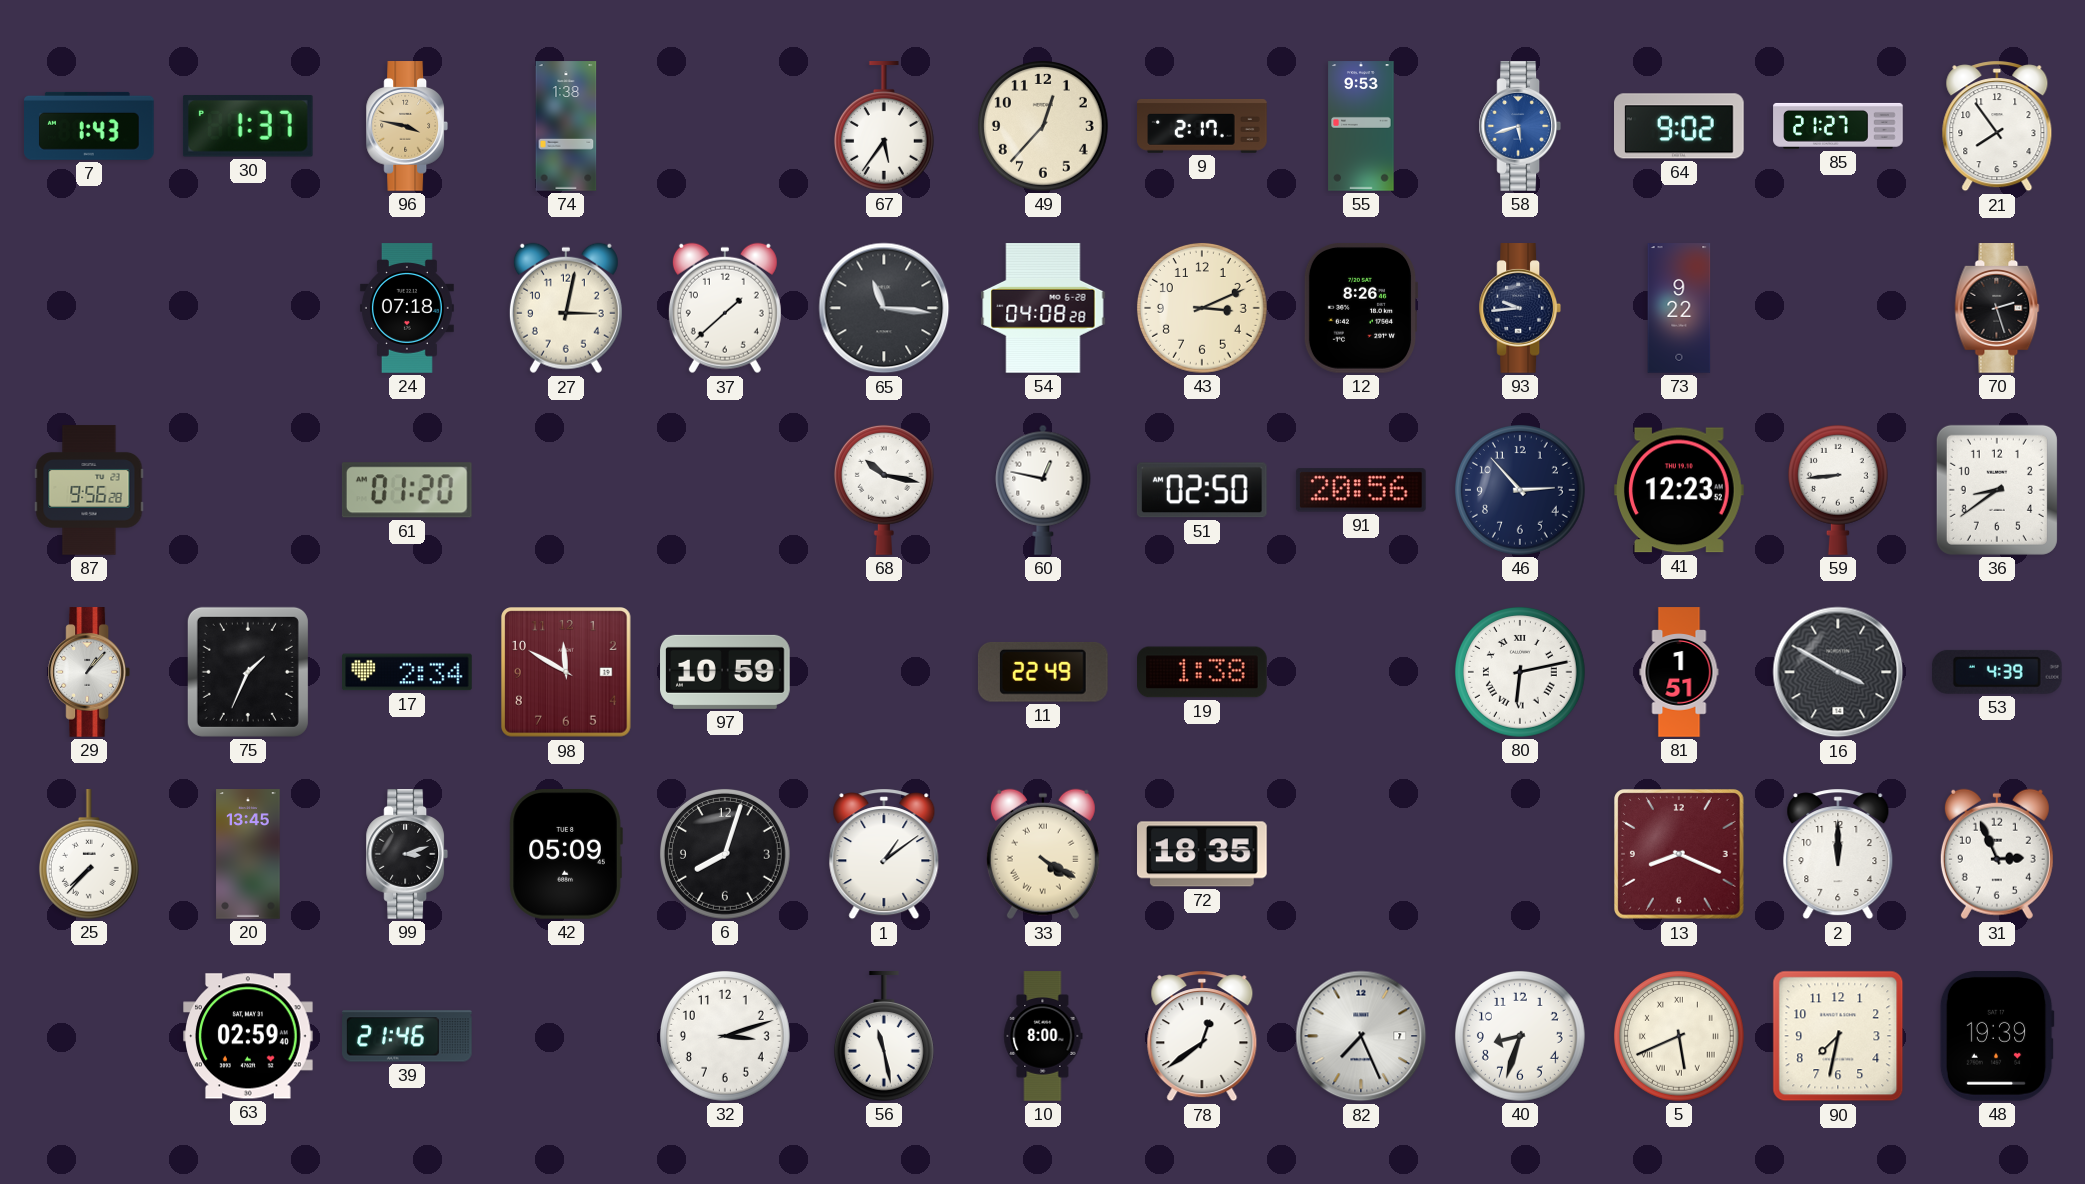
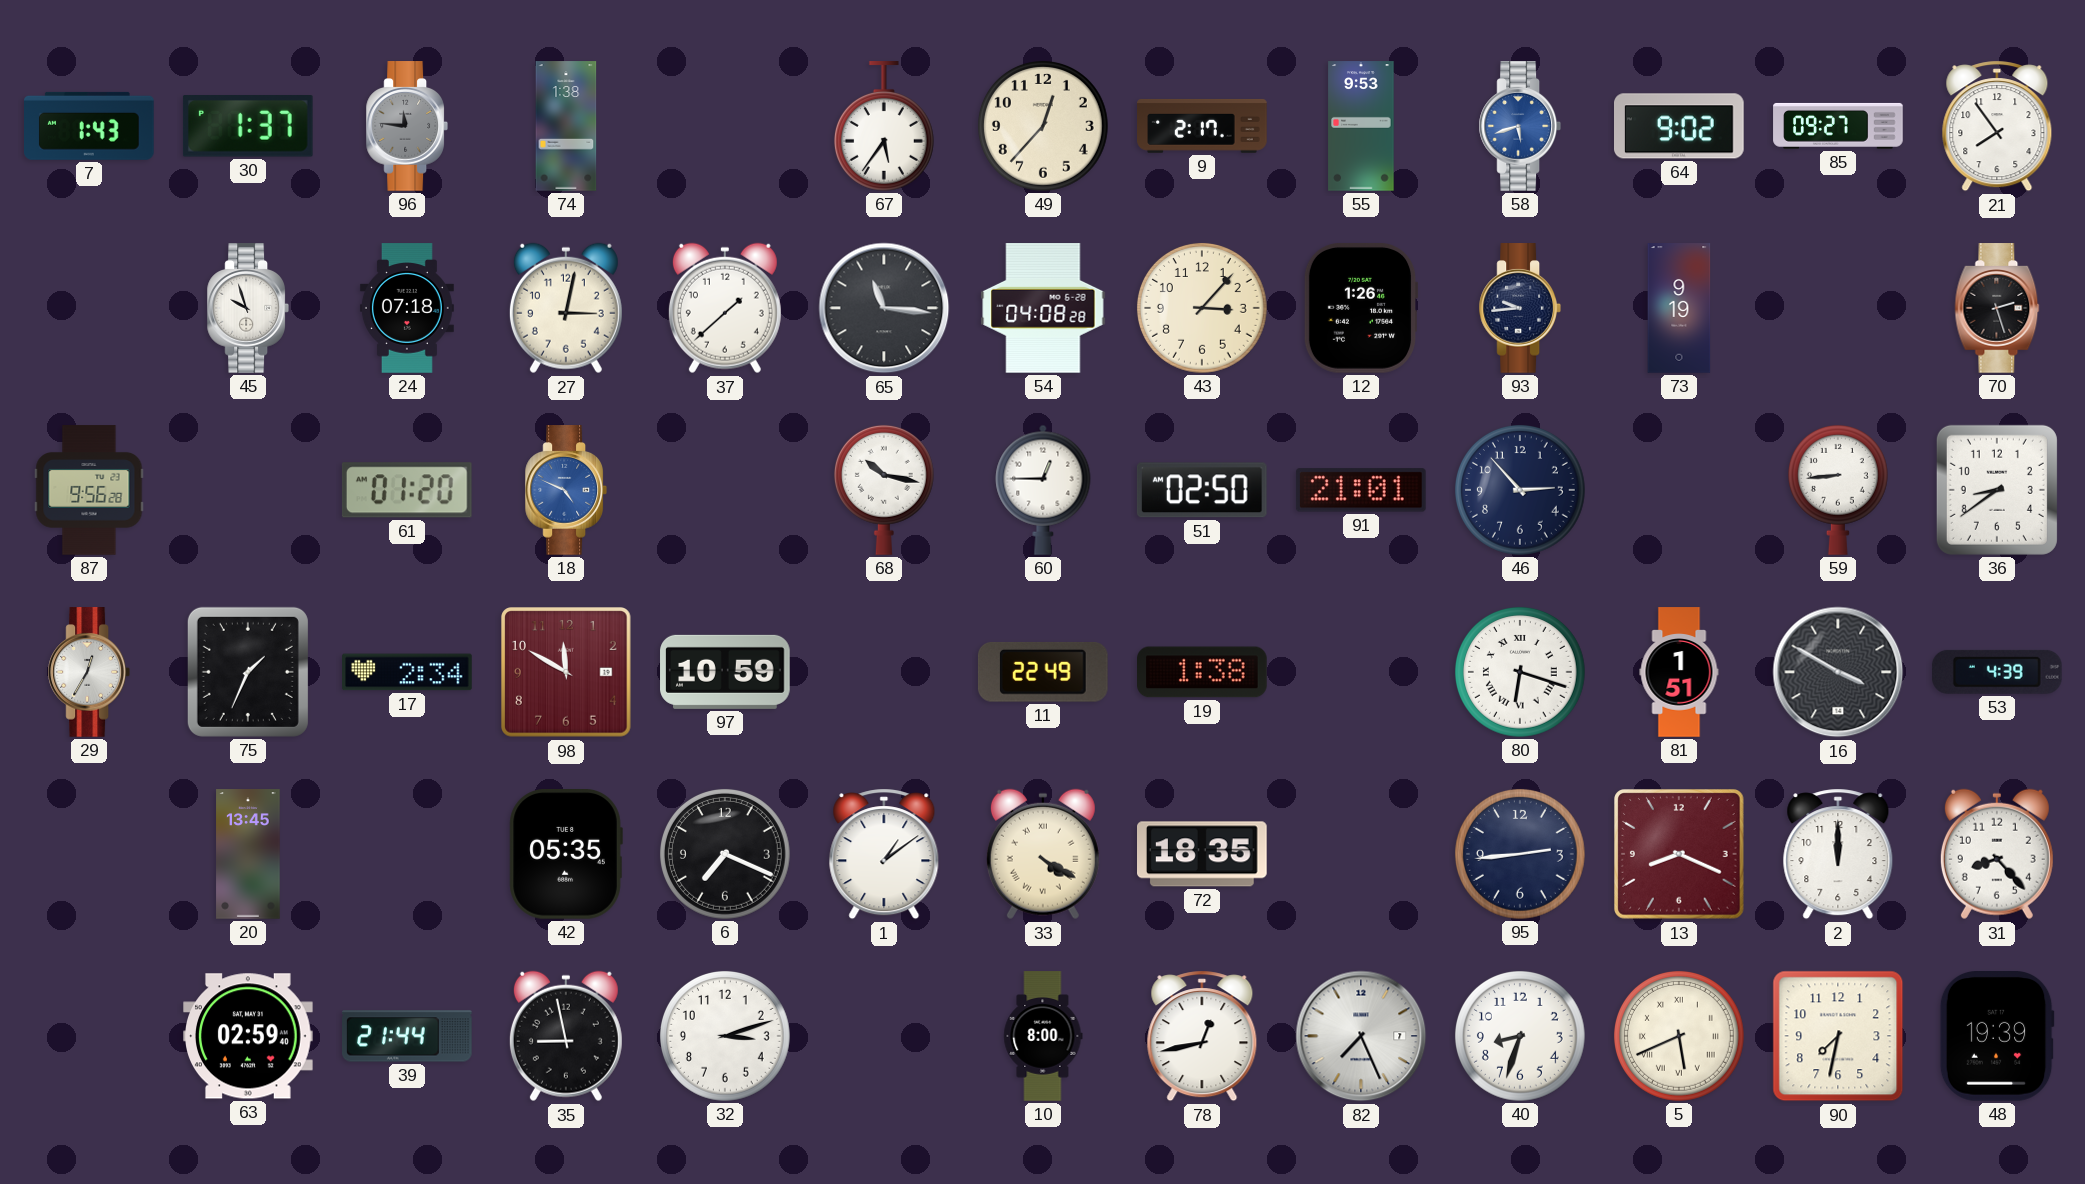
96: 3:47 -> 11:46 (406, 126)
96 dial: champagne -> grey (406, 126)
85: 21:27 -> 09:27 (1838, 126)
45: none -> 9:57 (247, 308)
43: 3:11 -> 3:07 (1202, 308)
12: 8:26 -> 1:26 (1361, 308)
73: 9:22 -> 9:19 (1679, 308)
18: none -> 4:49 (565, 490)
60: 12:47 -> 12:45 (1043, 490)
91: 20:56 -> 21:01 (1361, 490)
41: 12:23 -> none (1680, 490)
29: 1:07 -> 12:35 (88, 672)
80: 6:13 -> 6:18 (1520, 672)
25: 7:37 -> none (89, 854)
99: 3:12 -> none (406, 854)
42: 05:09 -> 05:35 (566, 855)
6: 8:03 -> 7:19 (725, 854)
95: none -> 2:44 (1520, 854)
31: 2:56 -> 8:23 (1997, 854)
39: 21:46 -> 21:44 (407, 1036)
35: none -> 8:58 (566, 1036)
56: 11:28 -> none (884, 1036)
78: 12:39 -> 12:43 (1202, 1036)
